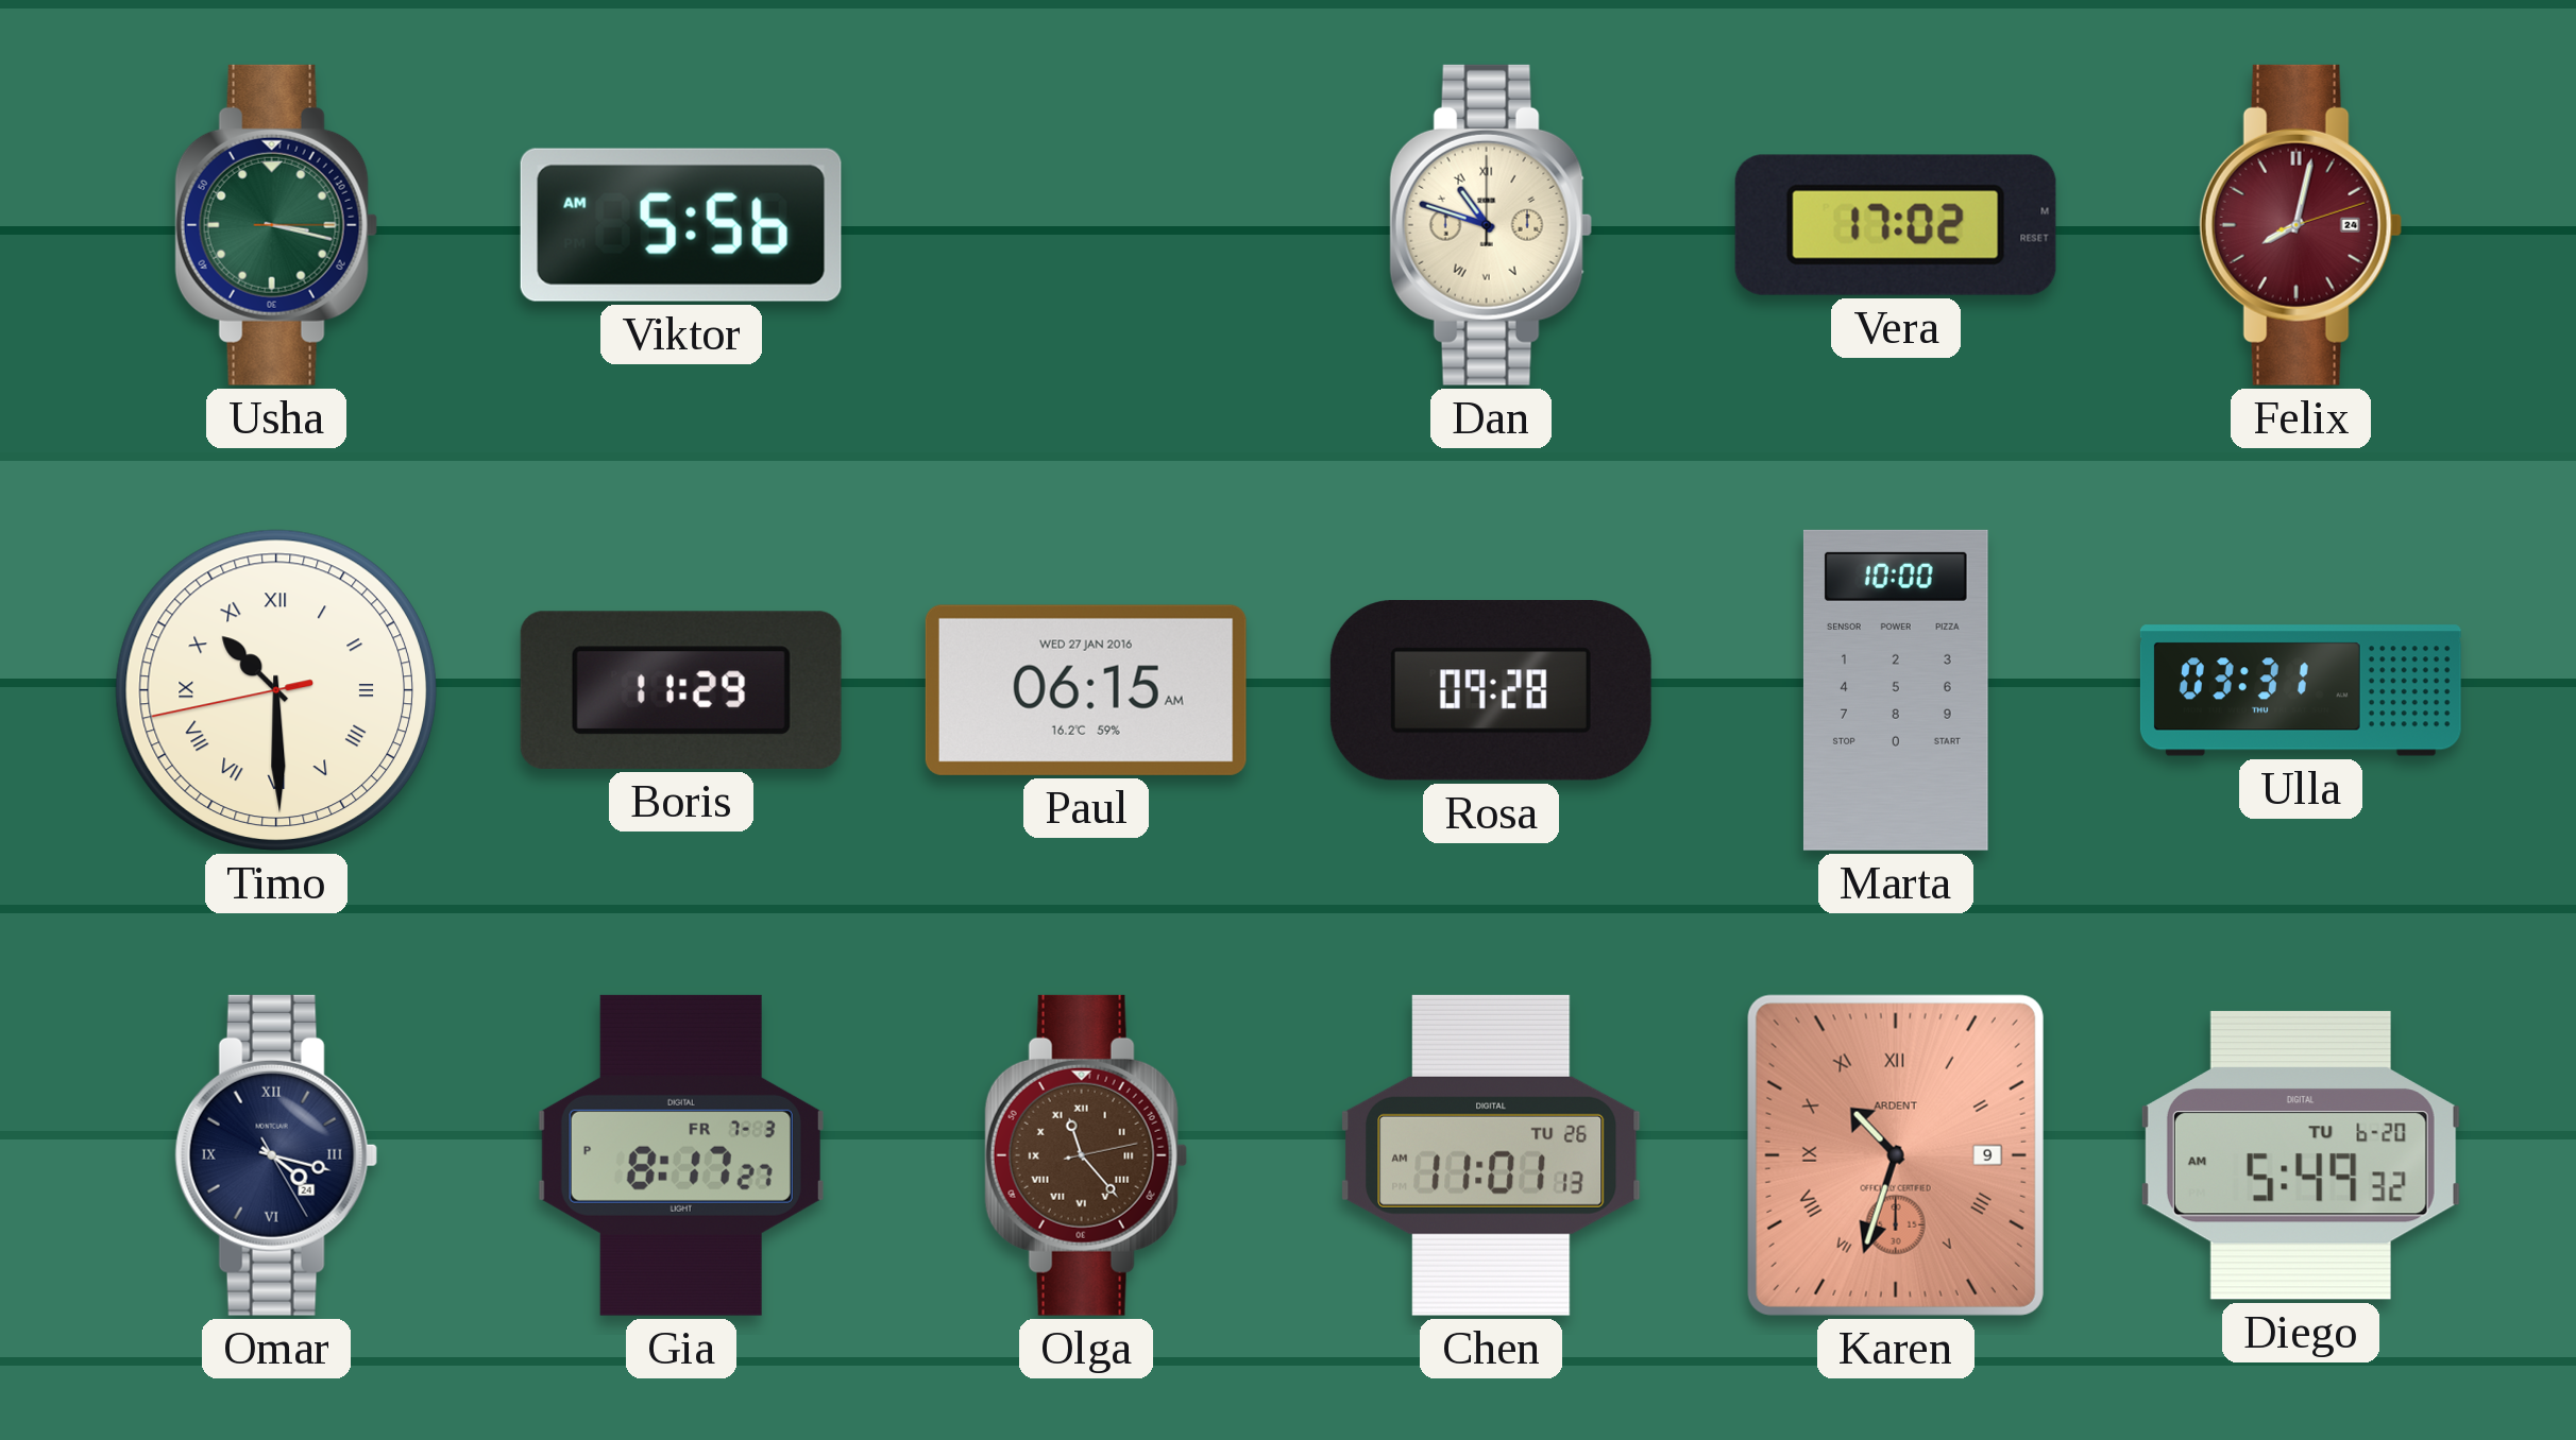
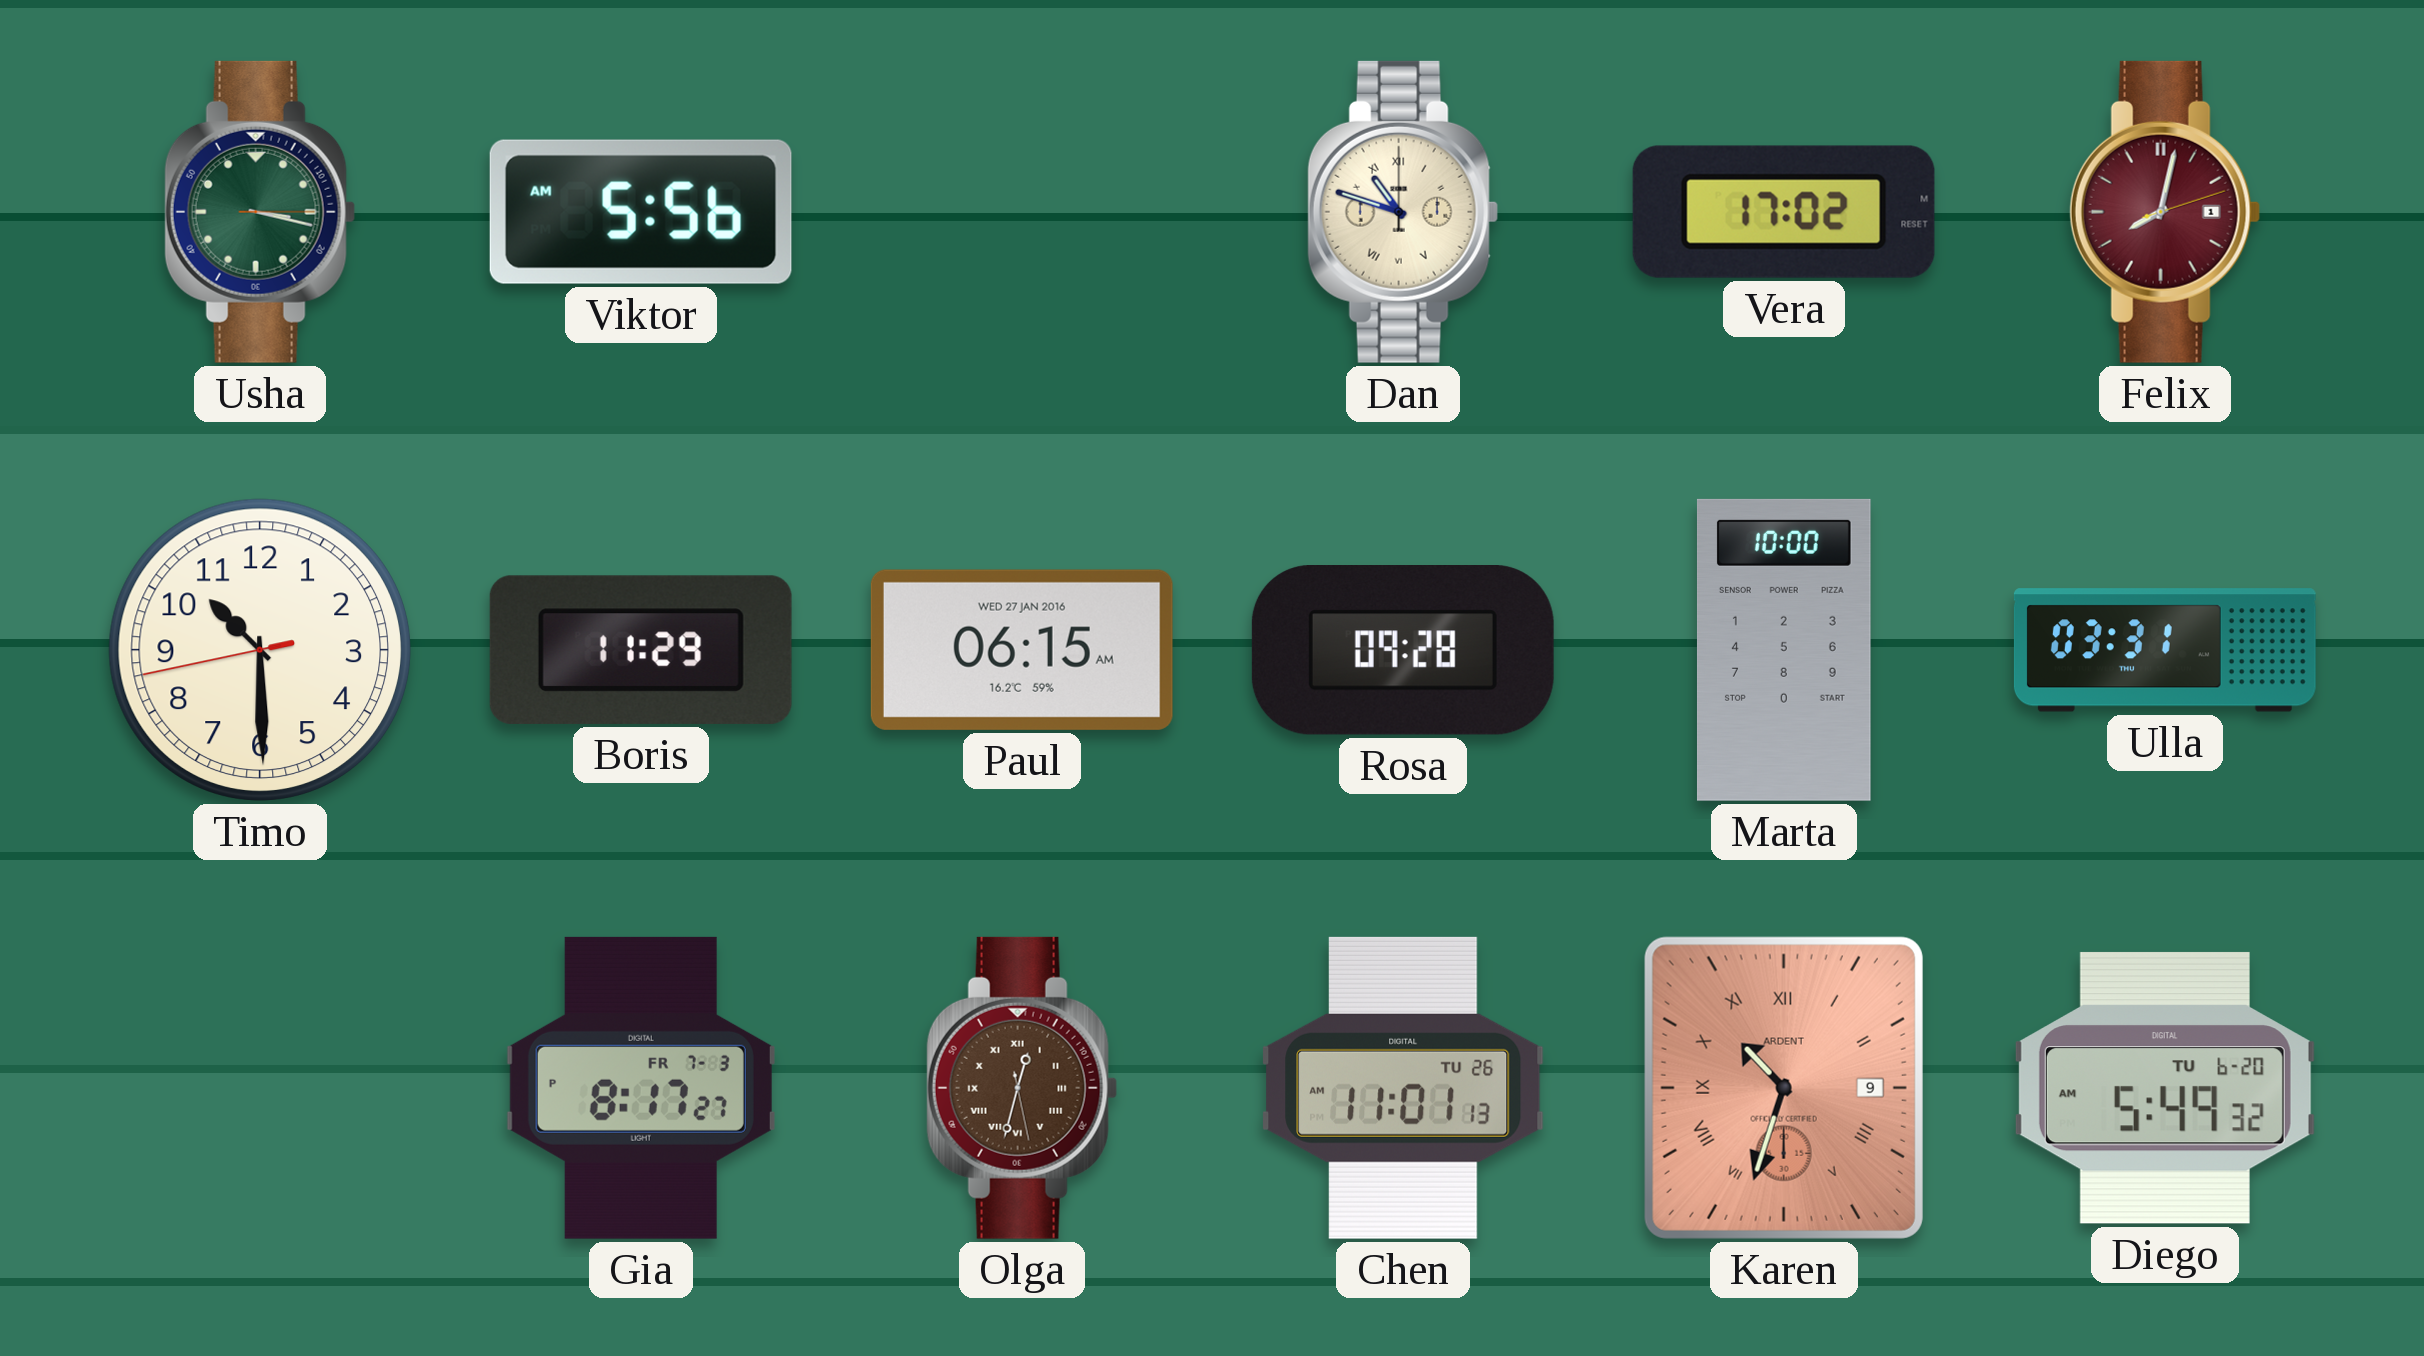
Felix date: 24 -> 1 (2165, 212)
Timo numerals: Roman -> Arabic (260, 650)
Omar: 4:17 -> none (276, 1155)
Olga: 11:23 -> 12:32 (1022, 1088)
